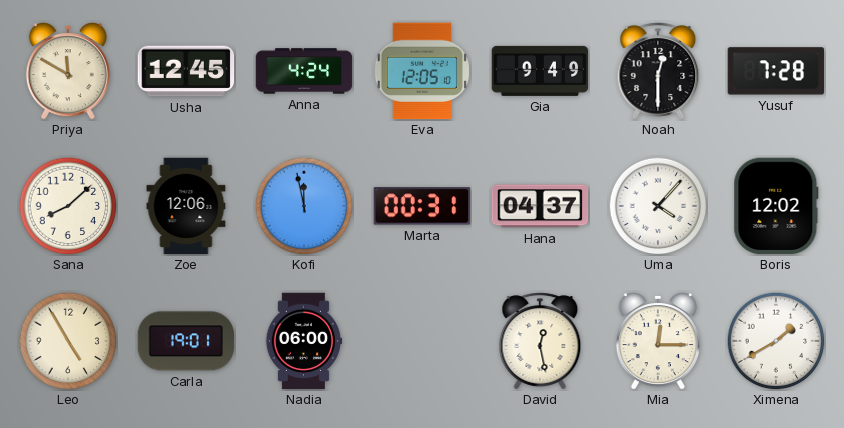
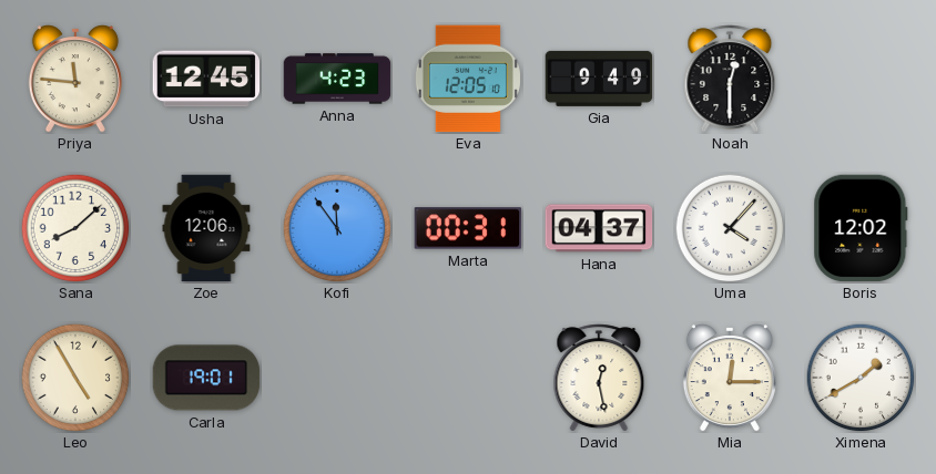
Priya: 11:50 -> 11:46 (75, 80)
Anna: 4:24 -> 4:23 (337, 79)
Yusuf: 7:28 -> none (776, 71)
Kofi: 11:58 -> 11:54 (337, 228)
Nadia: 06:00 -> none (304, 341)
